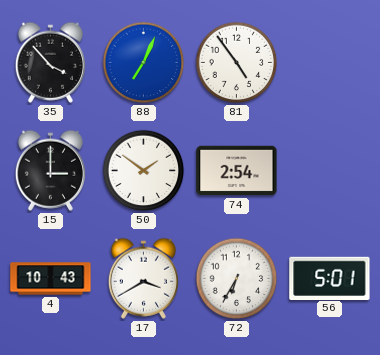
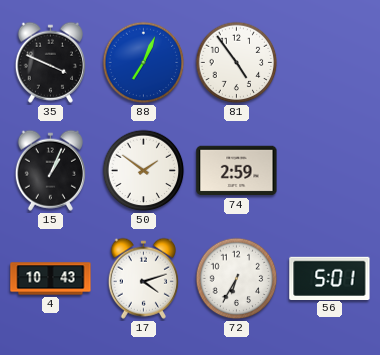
35: 3:53 -> 3:49 (50, 62)
15: 3:00 -> 1:04 (50, 170)
74: 2:54 -> 2:59 (237, 171)
17: 3:40 -> 4:12 (143, 278)
